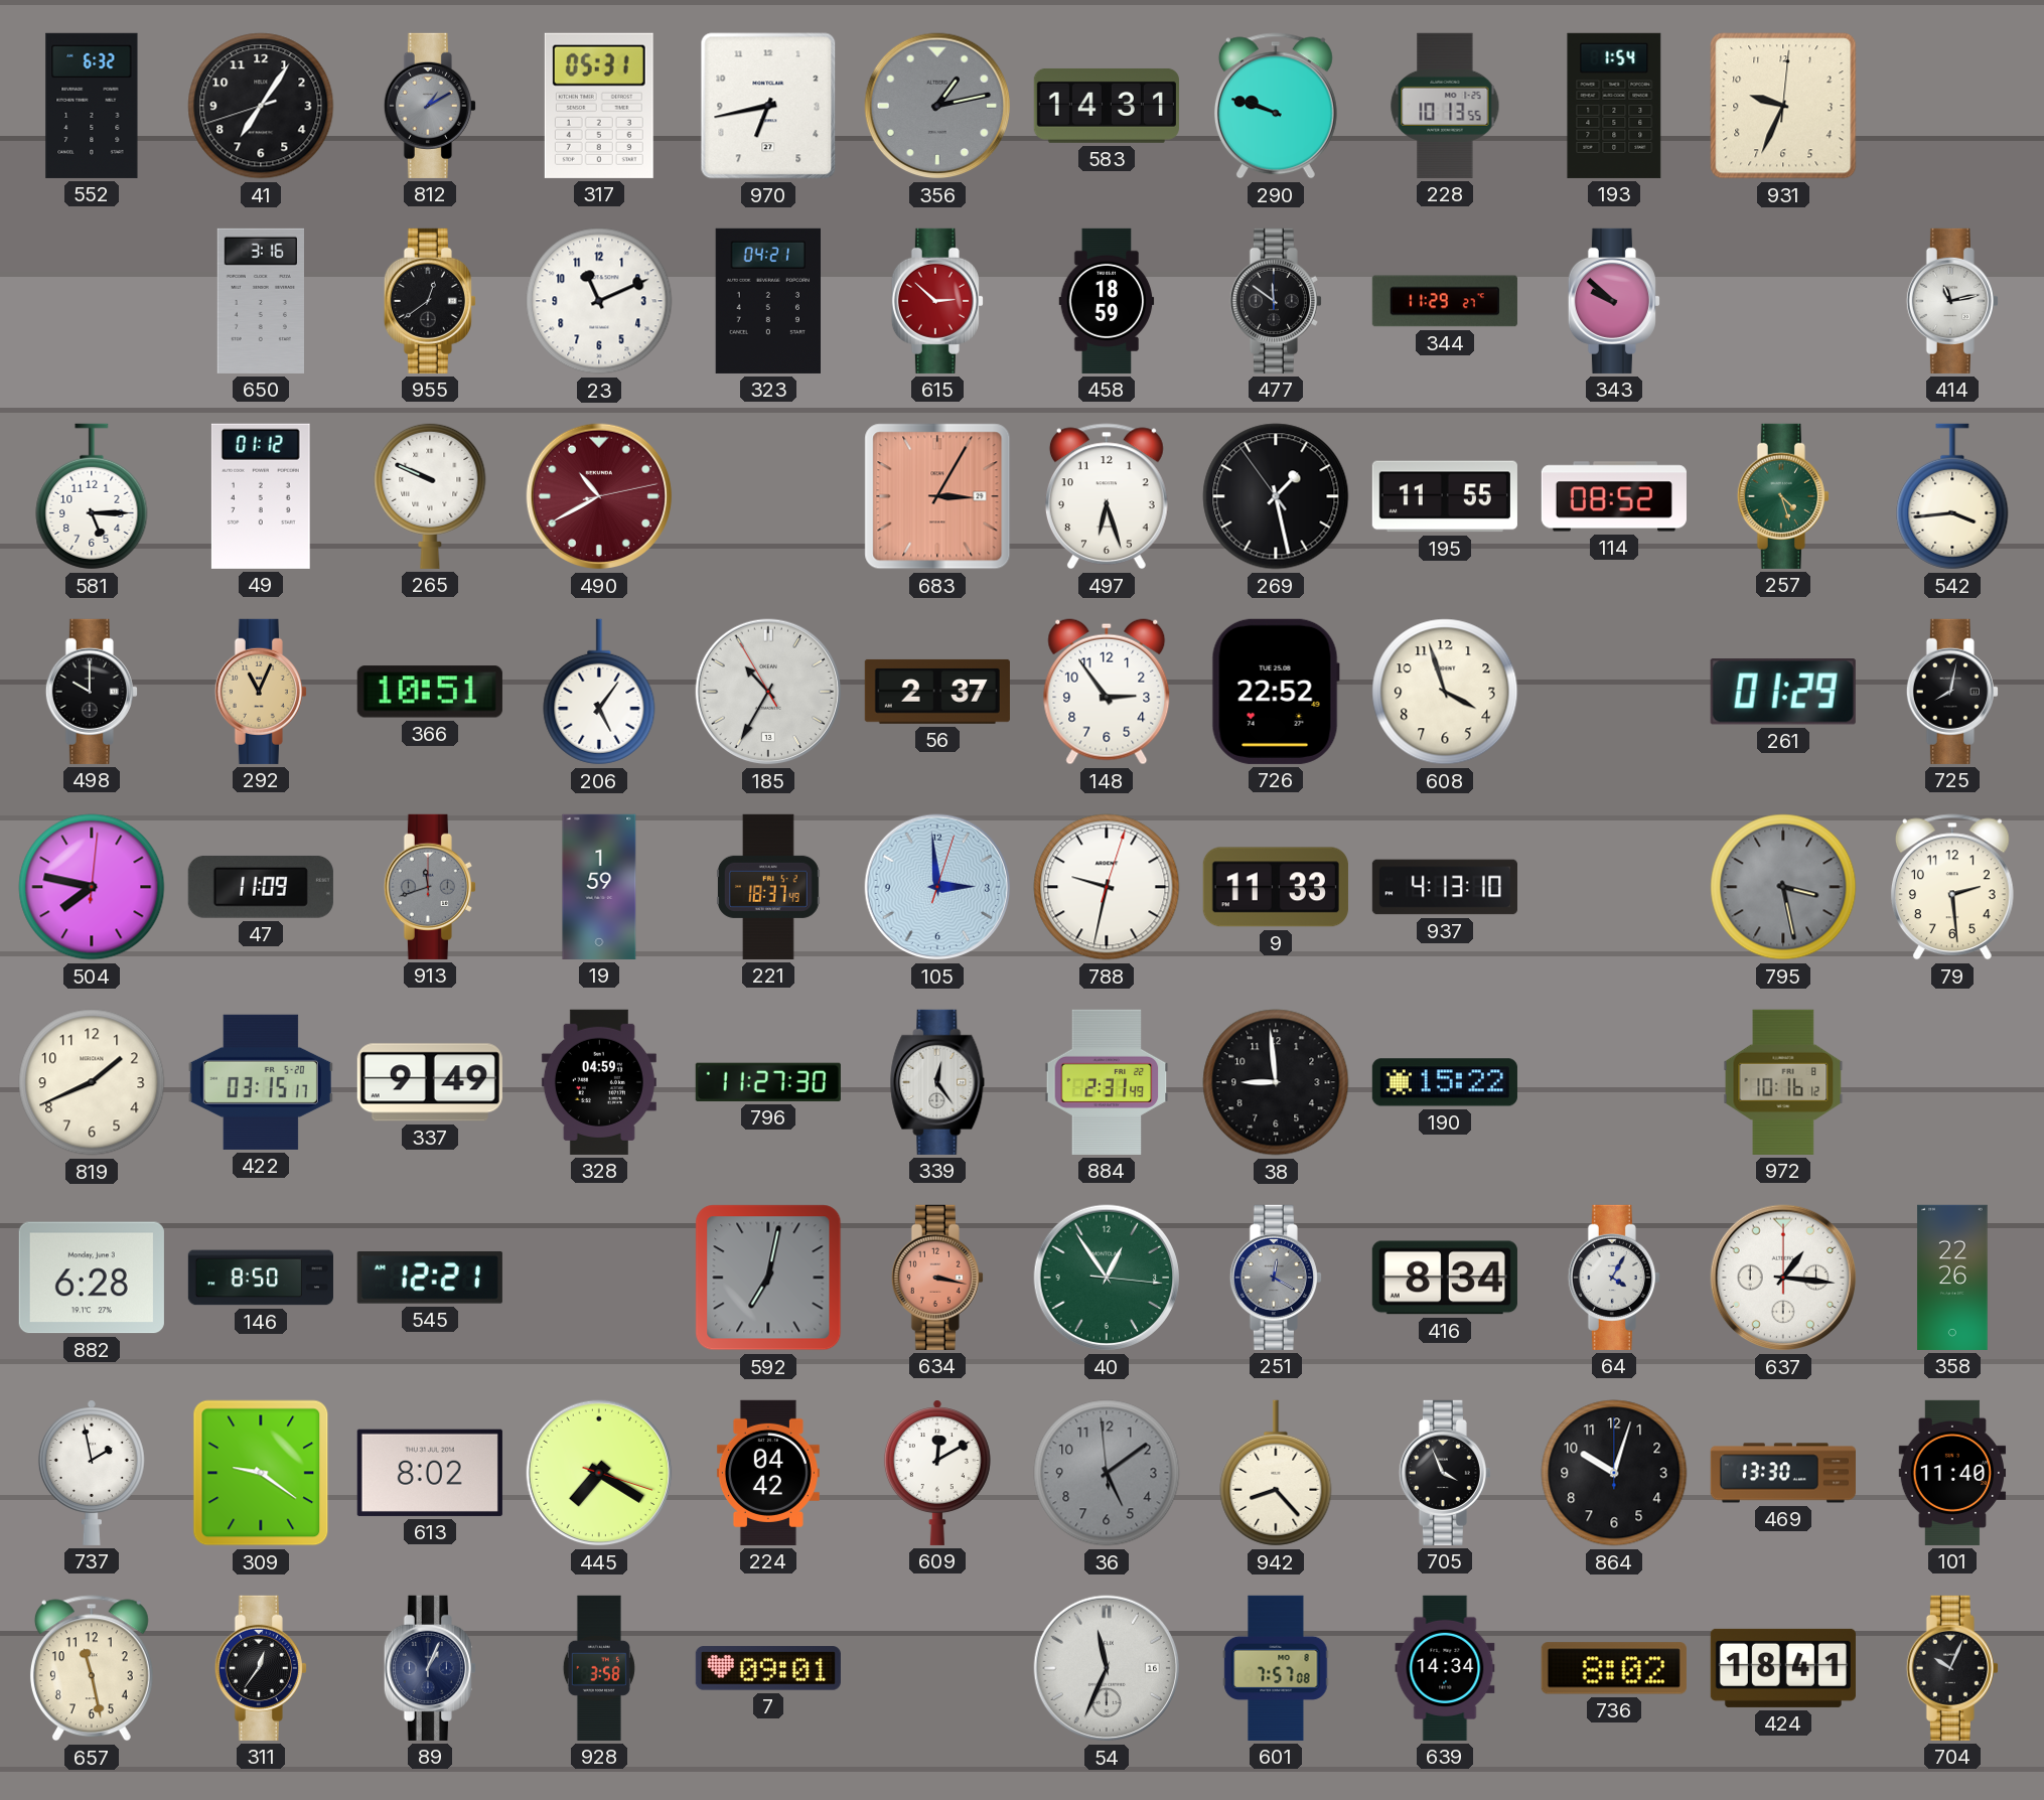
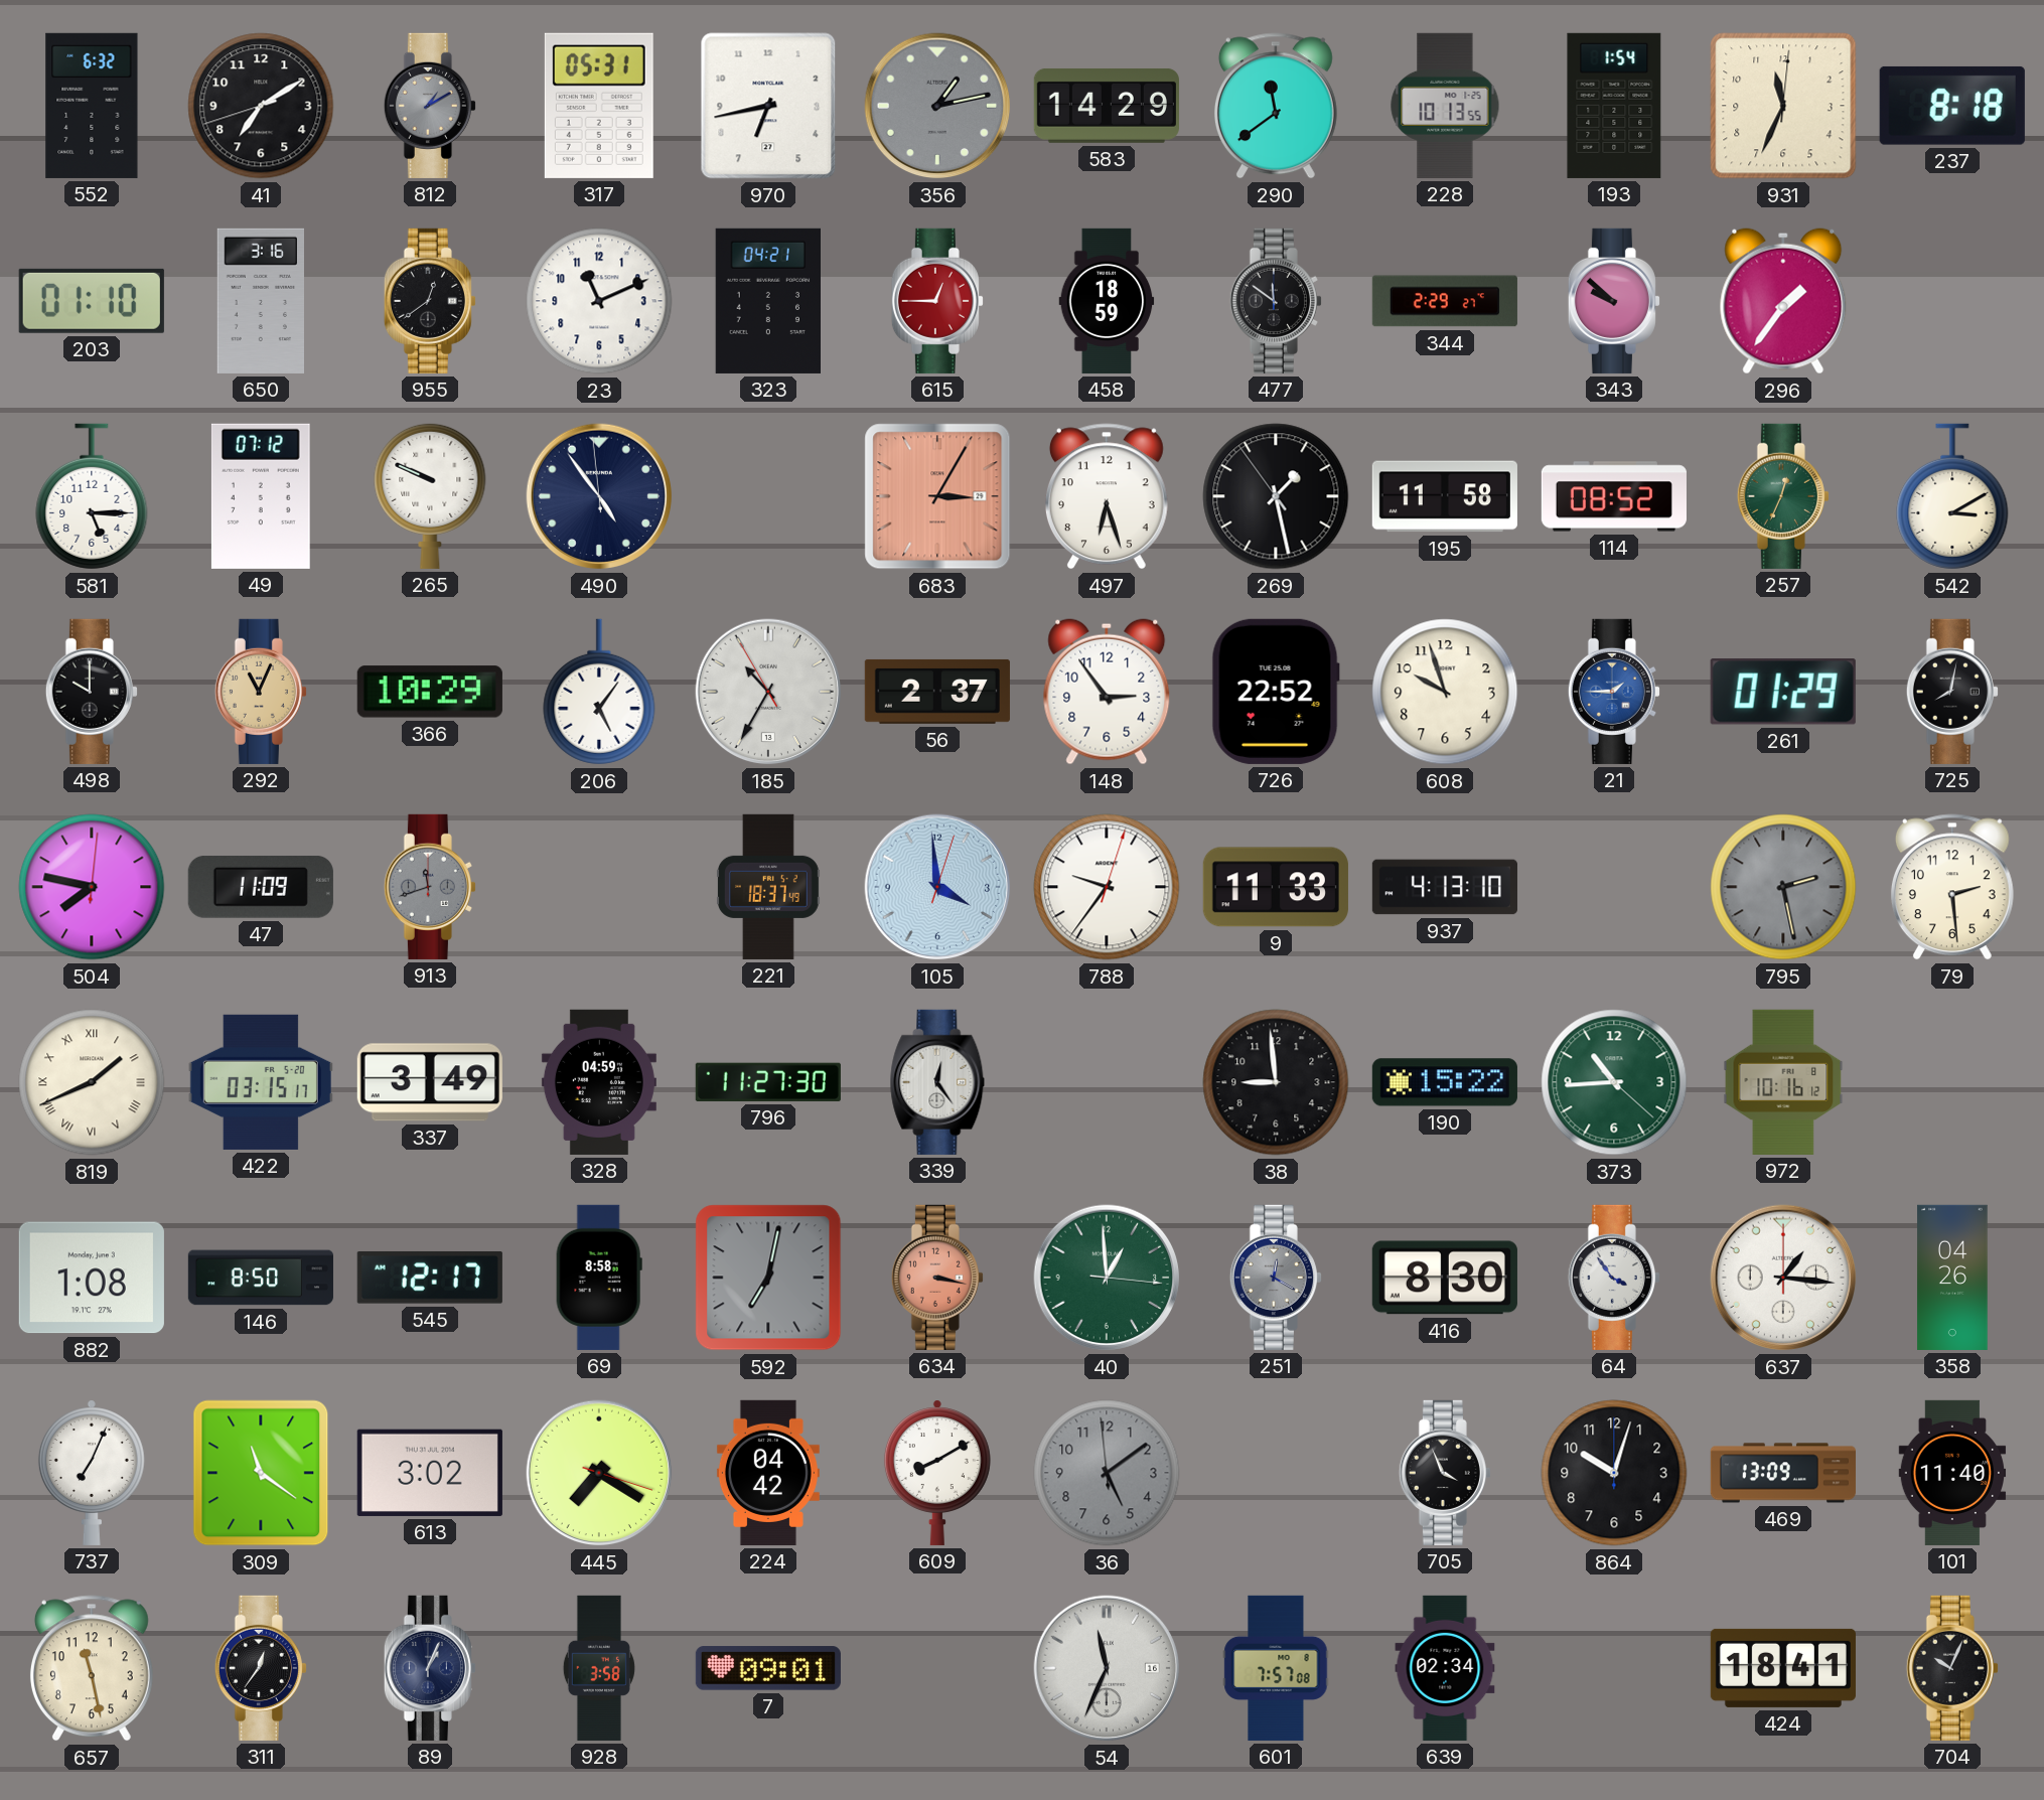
41: 7:05 -> 7:09 (261, 106)
583: 14:31 -> 14:29 (1107, 106)
290: 9:48 -> 11:39 (1276, 106)
931: 9:34 -> 11:34 (1783, 106)
237: none -> 8:18 (1952, 106)
203: none -> 01:10 (92, 301)
615: 2:52 -> 12:45 (937, 301)
344: 11:29 -> 2:29 (1445, 301)
296: none -> 1:36 (1783, 301)
414: 11:13 -> none (1952, 301)
49: 01:12 -> 07:12 (261, 496)
490: 10:40 -> 4:53 (599, 496)
490 dial: burgundy -> navy (599, 496)
195: 11:55 -> 11:58 (1445, 496)
257: 4:27 -> 12:34 (1783, 496)
542: 3:44 -> 3:10 (1952, 496)
366: 10:51 -> 10:29 (430, 692)
608: 3:57 -> 9:57 (1445, 692)
21: none -> 1:45 (1614, 692)
19: 1:59 -> none (599, 887)
105: 2:59 -> 3:59 (937, 887)
788: 9:32 -> 9:36 (1107, 887)
795: 3:28 -> 2:28 (1783, 887)
819 numerals: Arabic -> Roman (92, 1082)
337: 9:49 -> 3:49 (430, 1082)
884: 2:31 -> none (1107, 1082)
373: none -> 10:44 (1614, 1082)
882: 6:28 -> 1:08 (92, 1278)
545: 12:21 -> 12:17 (430, 1278)
69: none -> 8:58 (599, 1278)
40: 12:54 -> 12:59 (1107, 1278)
416: 8:34 -> 8:30 (1445, 1278)
64: 4:05 -> 3:54 (1614, 1278)
358: 22:26 -> 04:26 (1952, 1278)
737: 1:58 -> 7:04 (92, 1473)
309: 9:21 -> 11:21 (261, 1473)
613: 8:02 -> 3:02 (430, 1473)
609: 12:10 -> 8:10 (937, 1473)
942: 8:23 -> none (1276, 1473)
469: 13:30 -> 13:09 (1783, 1473)
639: 14:34 -> 02:34 (1445, 1668)
736: 8:02 -> none (1614, 1668)
